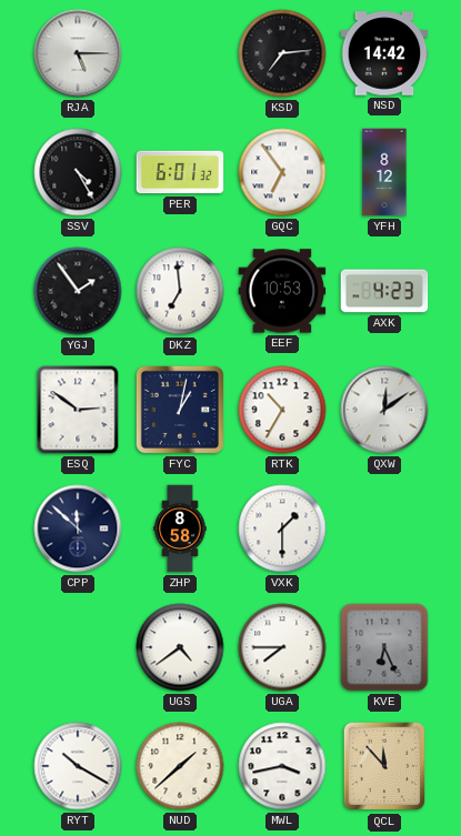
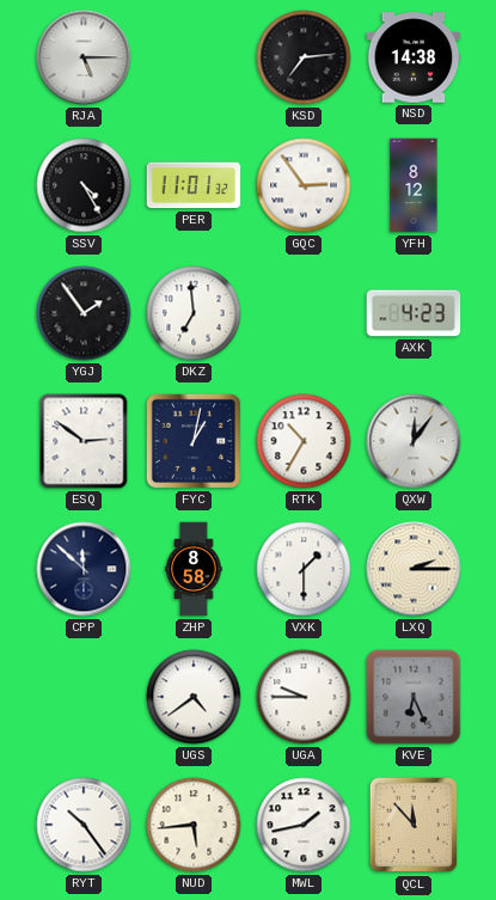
NSD: 14:42 -> 14:38 (414, 57)
PER: 6:01 -> 11:01 (194, 185)
GQC: 6:54 -> 2:54 (304, 185)
EEF: 10:53 -> none (282, 291)
QXW: 12:09 -> 12:06 (414, 441)
LXQ: none -> 2:15 (414, 569)
UGA: 7:45 -> 9:45 (304, 697)
RYT: 10:20 -> 10:24 (84, 825)
NUD: 1:38 -> 5:44 (194, 825)
MWL: 3:43 -> 1:43 (304, 825)
